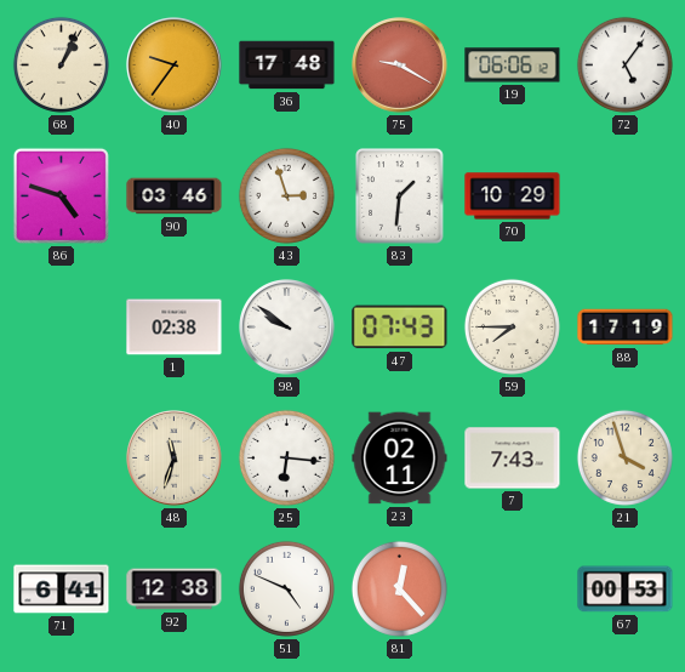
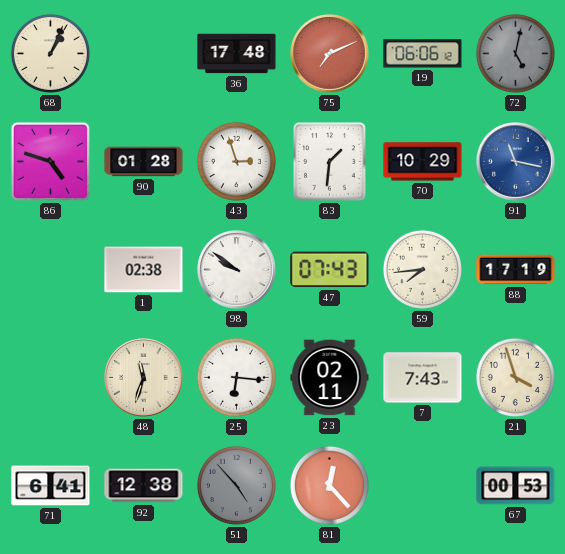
40: 9:36 -> none (175, 66)
75: 9:20 -> 7:11 (330, 54)
72: 5:06 -> 5:02 (515, 53)
72 dial: white -> grey (515, 53)
90: 03:46 -> 01:28 (144, 162)
91: none -> 11:17 (516, 162)
59: 7:45 -> 7:44 (422, 269)
51: 4:49 -> 4:53 (236, 485)
51 dial: white -> grey (236, 485)
